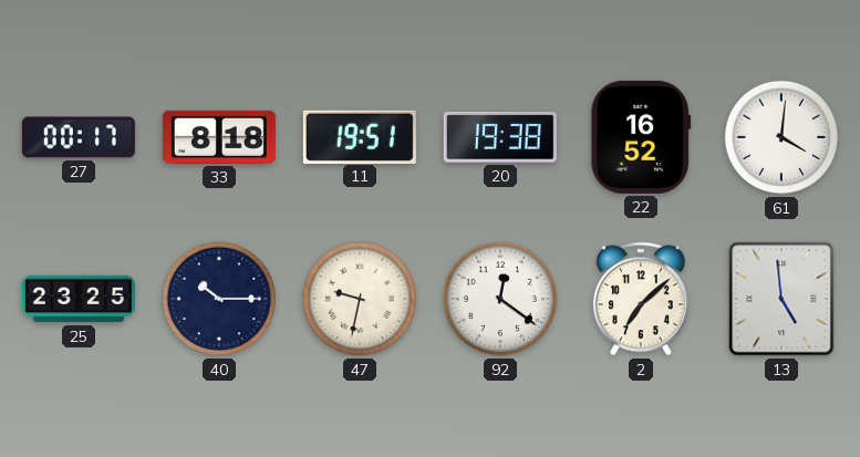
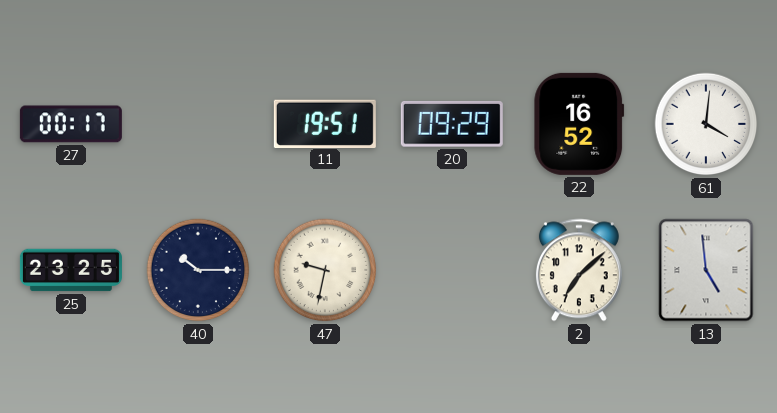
33: 8:18 -> none (219, 137)
20: 19:38 -> 09:29 (452, 124)
92: 12:21 -> none (500, 299)
